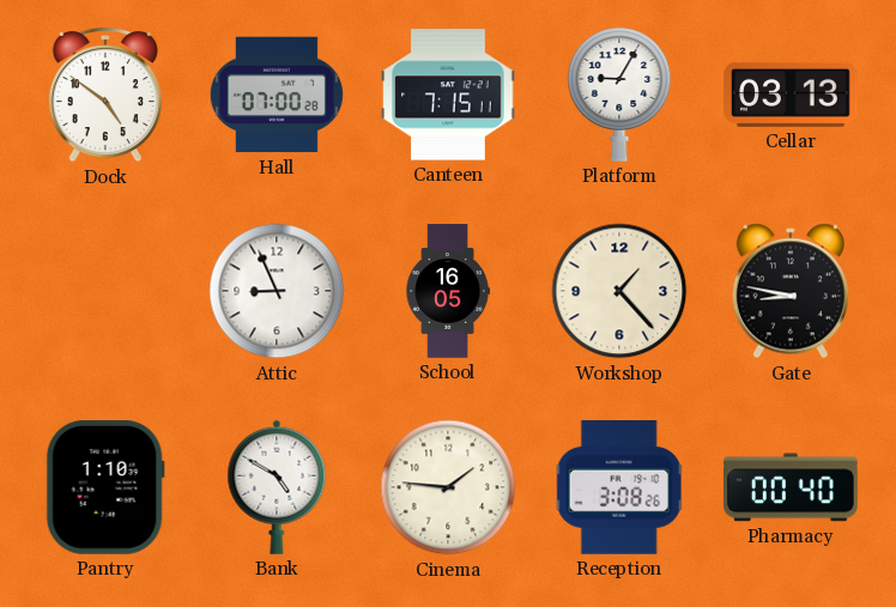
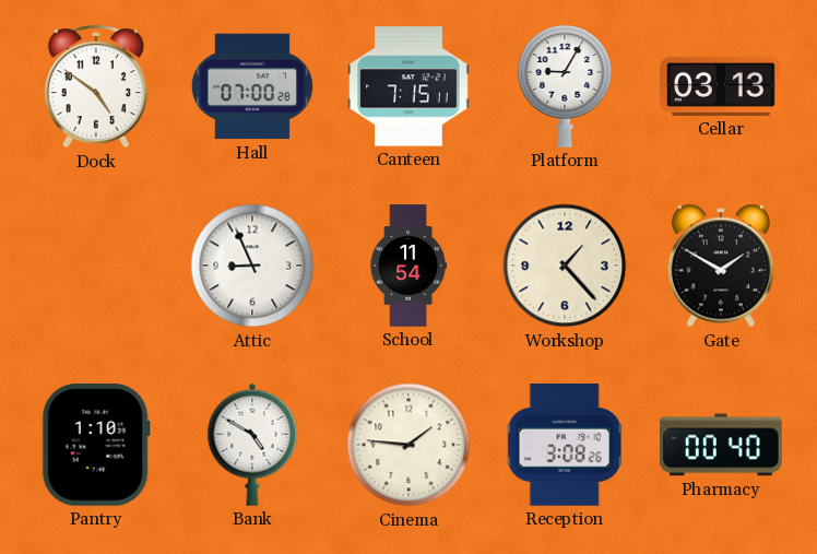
School: 16:05 -> 11:54 (408, 266)
Gate: 8:47 -> 1:50 (721, 266)
